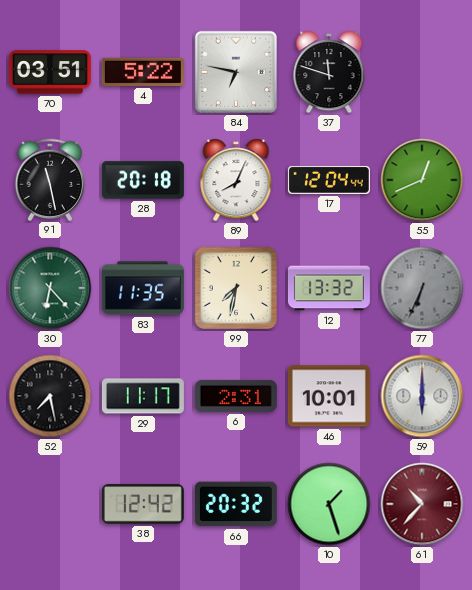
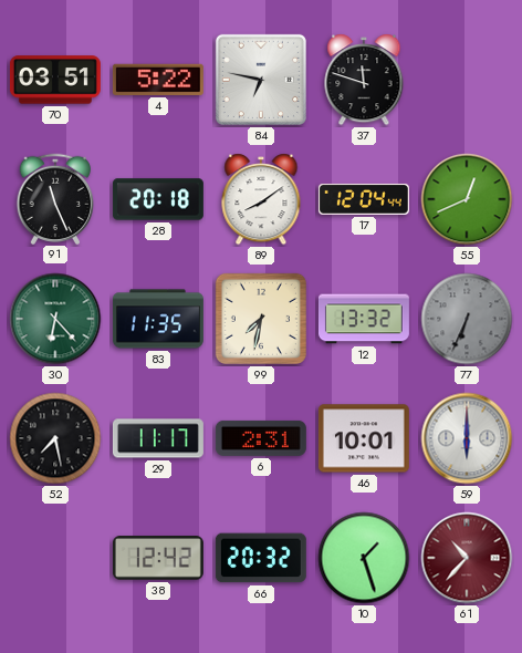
91: 11:28 -> 11:26 (54, 198)
89: 8:04 -> 8:09 (261, 199)
